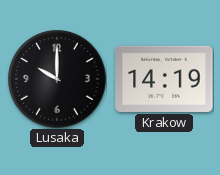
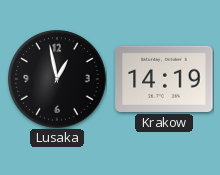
Lusaka: 10:00 -> 12:58 (57, 79)
